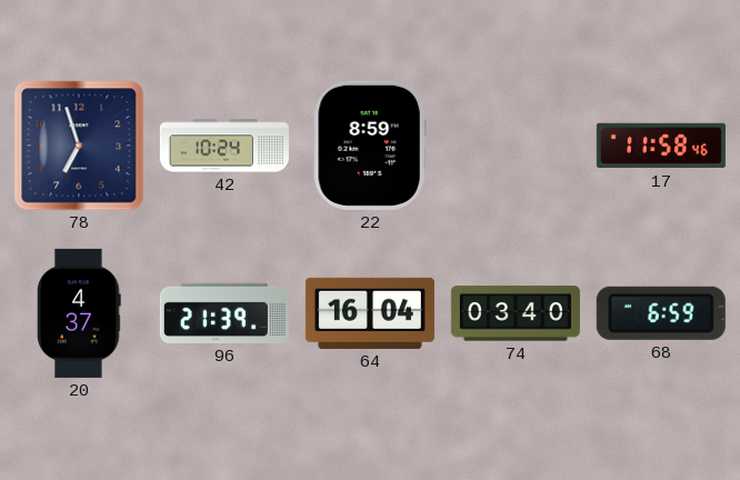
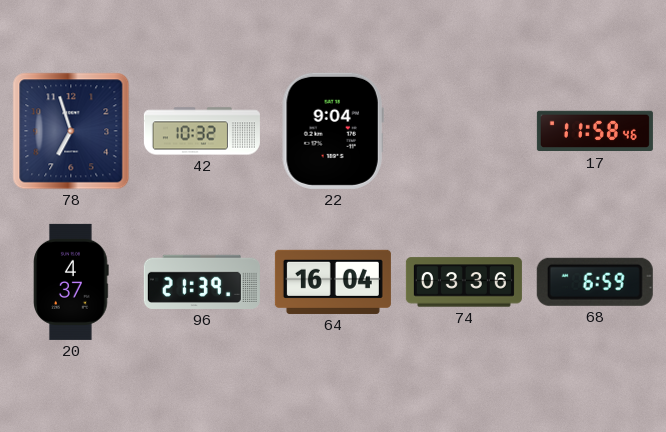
42: 10:24 -> 10:32 (202, 131)
22: 8:59 -> 9:04 (333, 131)
74: 03:40 -> 03:36 (464, 282)
